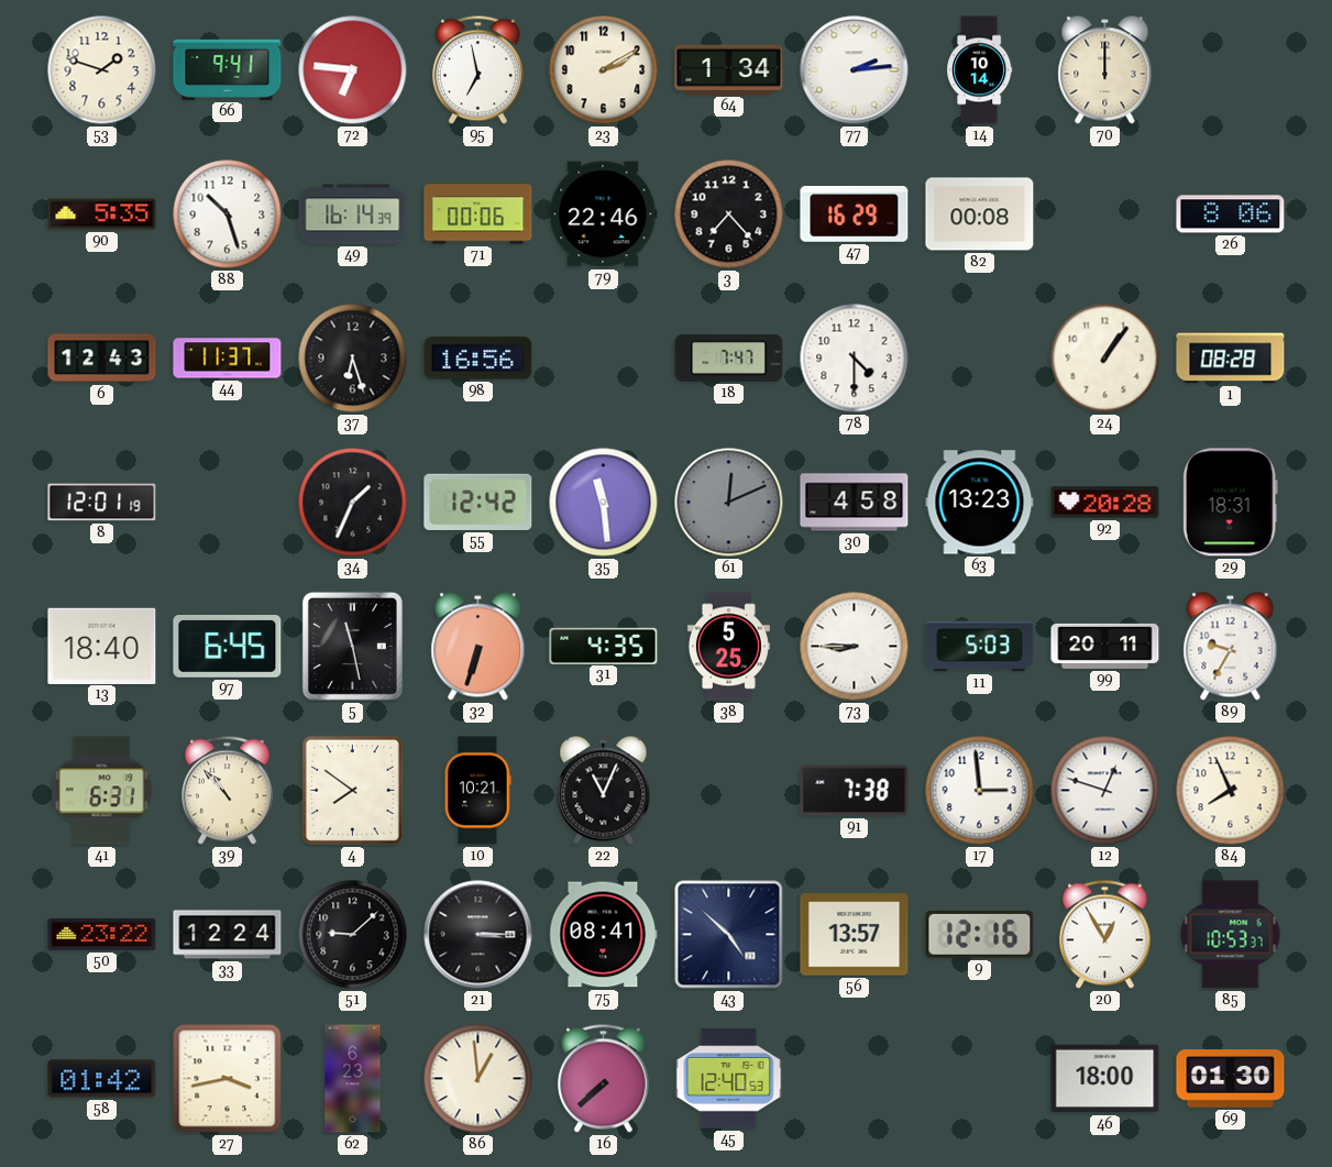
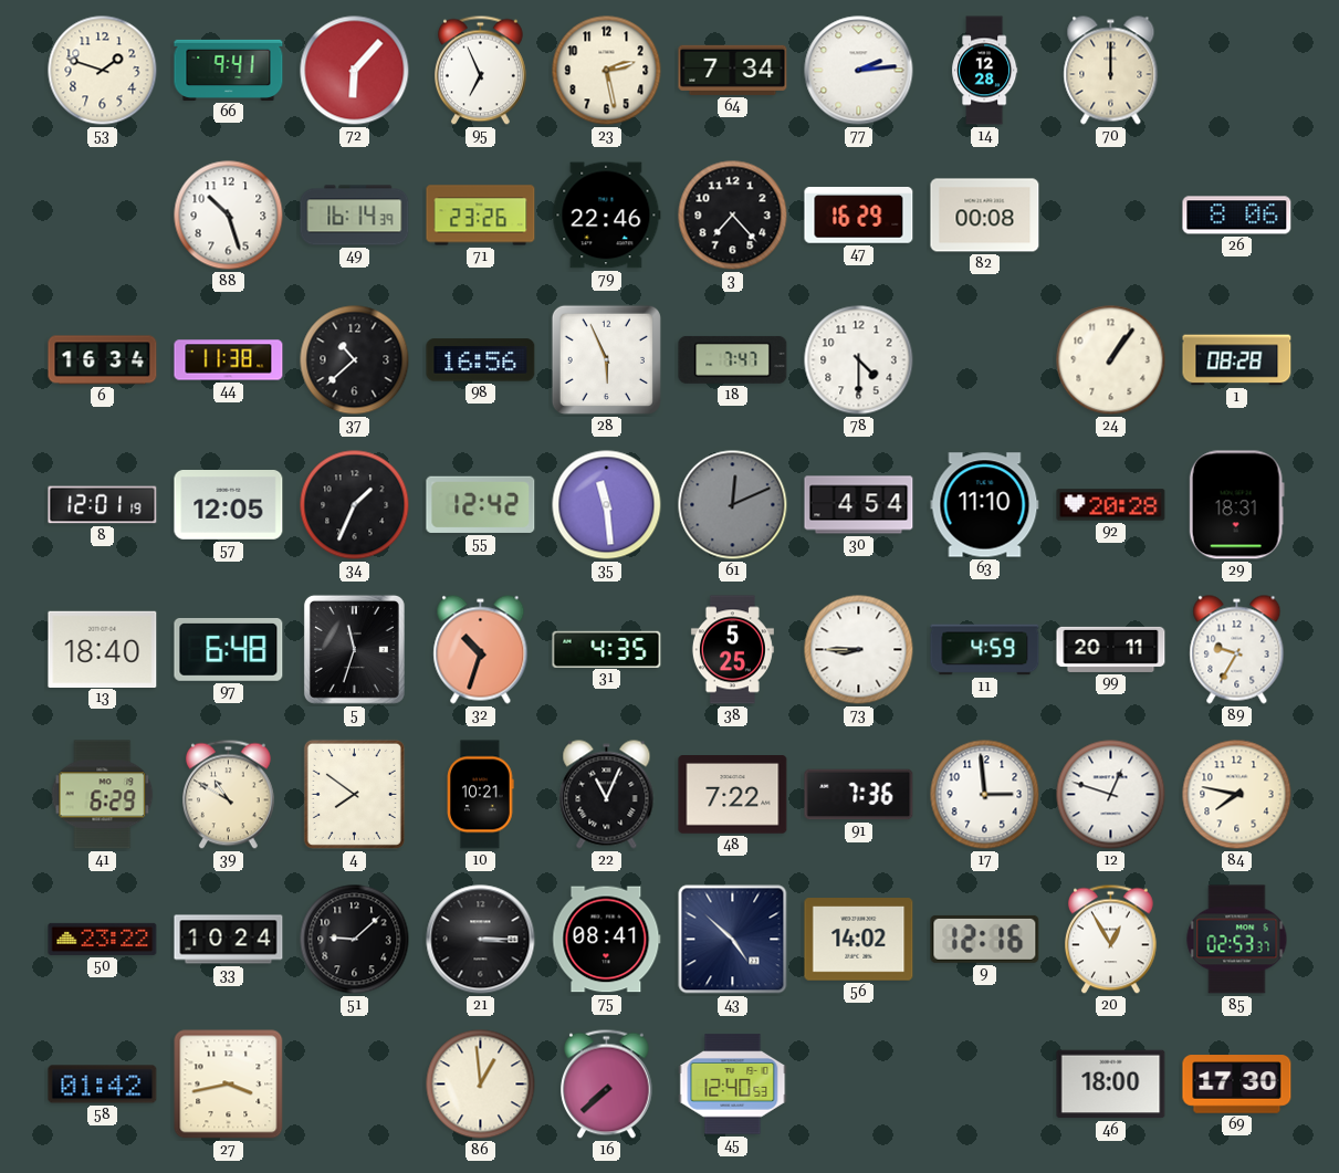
72: 6:46 -> 6:07 (355, 71)
95: 6:58 -> 6:56 (481, 71)
23: 2:10 -> 2:28 (607, 71)
64: 1:34 -> 7:34 (733, 70)
14: 10:14 -> 12:28 (985, 71)
90: 5:35 -> none (102, 214)
71: 00:06 -> 23:26 (481, 216)
6: 12:43 -> 16:34 (103, 360)
44: 11:37 -> 11:38 (229, 360)
37: 6:27 -> 10:38 (355, 360)
28: none -> 5:56 (606, 359)
57: none -> 12:05 (229, 505)
30: 4:58 -> 4:54 (859, 505)
63: 13:23 -> 11:10 (985, 505)
97: 6:45 -> 6:48 (229, 650)
5: 11:28 -> 11:33 (354, 649)
32: 6:33 -> 10:33 (481, 650)
11: 5:03 -> 4:59 (985, 650)
41: 6:31 -> 6:29 (103, 795)
39: 10:53 -> 10:50 (229, 795)
48: none -> 7:22 (733, 795)
91: 7:38 -> 7:36 (859, 795)
84: 7:56 -> 7:47 (1237, 795)
33: 12:24 -> 10:24 (229, 940)
56: 13:57 -> 14:02 (859, 940)
85: 10:53 -> 02:53 (1237, 940)
62: 6:23 -> none (353, 1079)
69: 01:30 -> 17:30 (1237, 1085)
